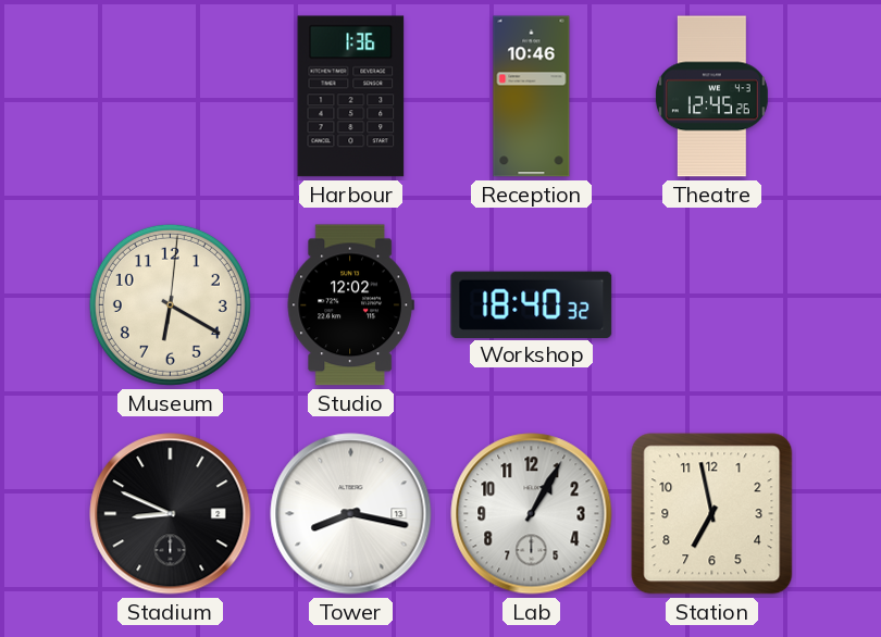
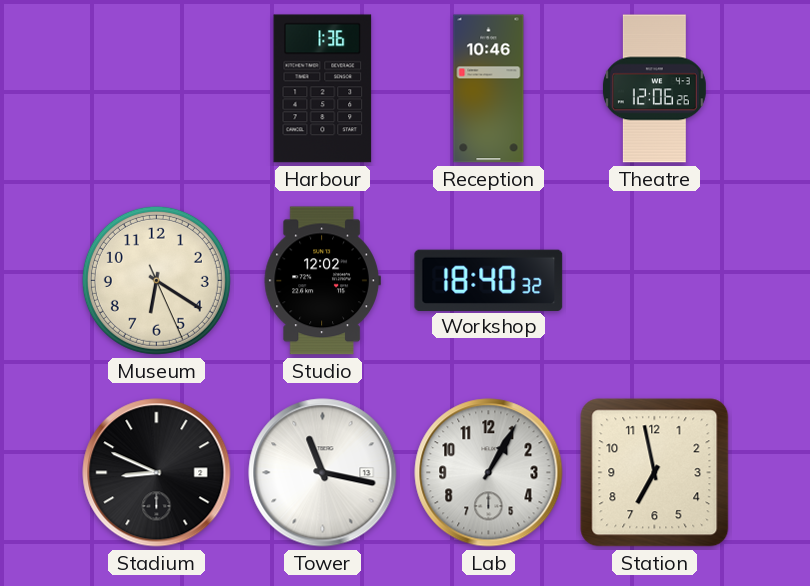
Theatre: 12:45 -> 12:06 (654, 89)
Museum: 6:20:01 -> 6:20:26 (156, 280)
Tower: 8:17 -> 11:17 (323, 473)
